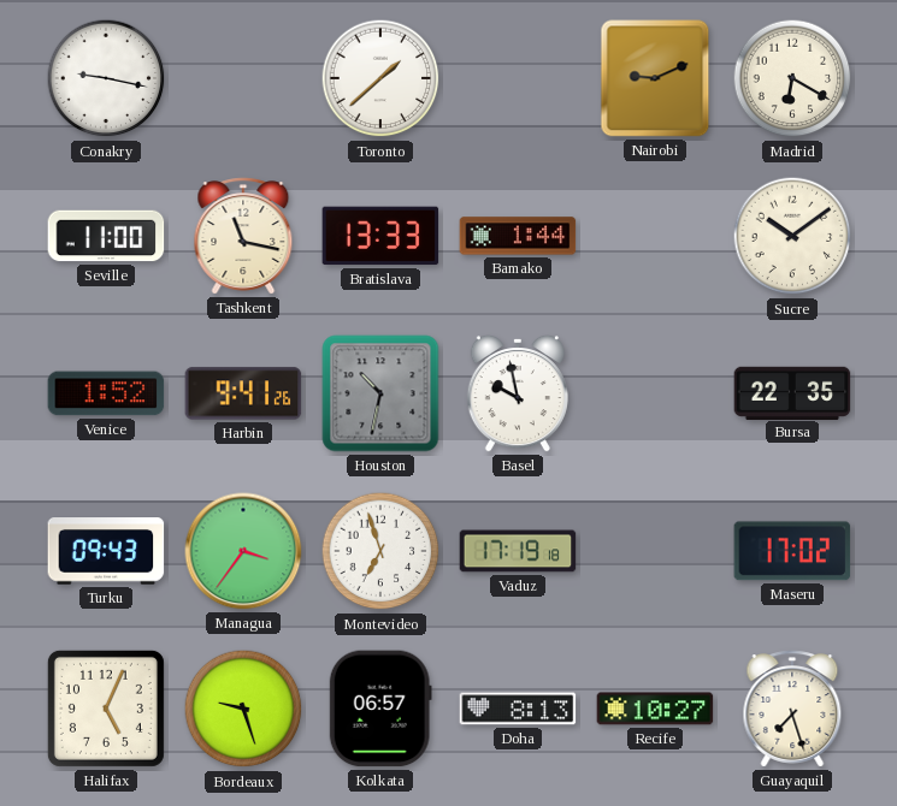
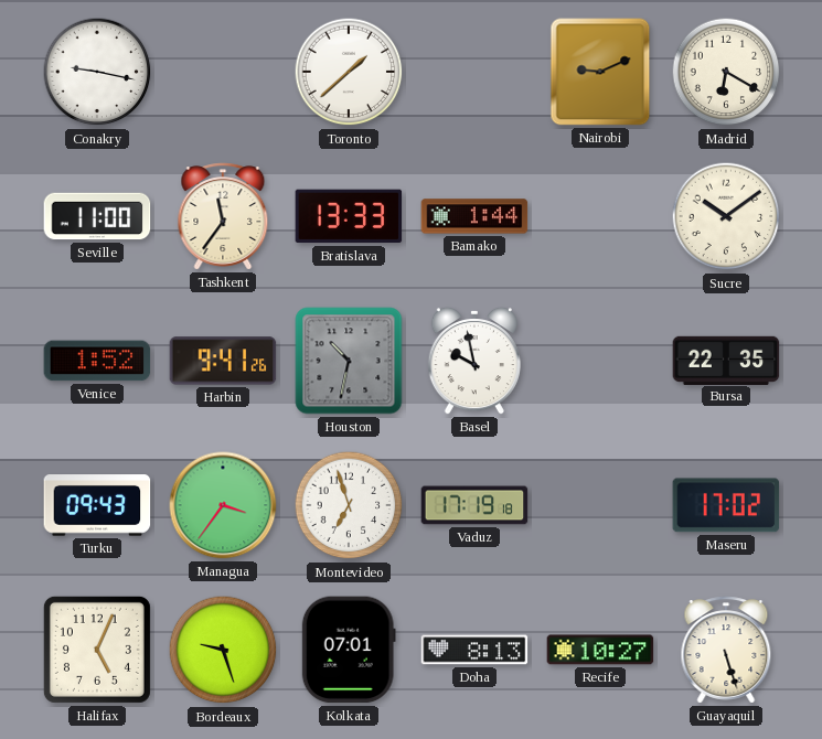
Tashkent: 11:17 -> 11:36 (223, 216)
Kolkata: 06:57 -> 07:01 (349, 650)
Guayaquil: 7:27 -> 5:27 (726, 650)
